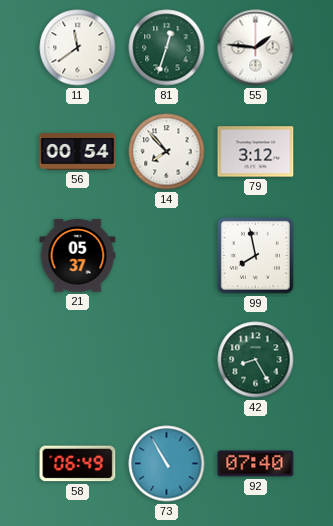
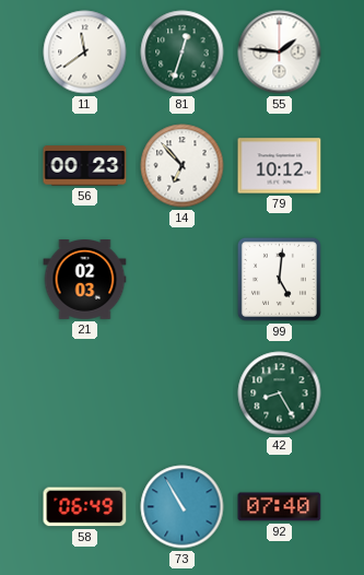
56: 00:54 -> 00:23 (85, 166)
14: 7:53 -> 6:53 (183, 166)
79: 3:12 -> 10:12 (280, 166)
21: 05:37 -> 02:03 (85, 280)
99: 7:58 -> 5:01 (279, 279)
